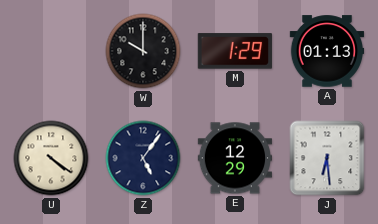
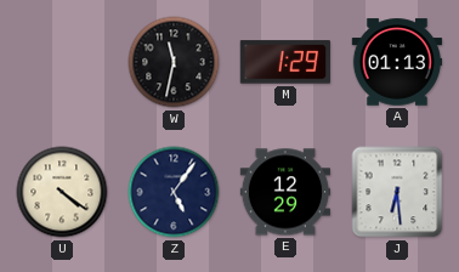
W: 10:00 -> 11:32 (174, 62)
